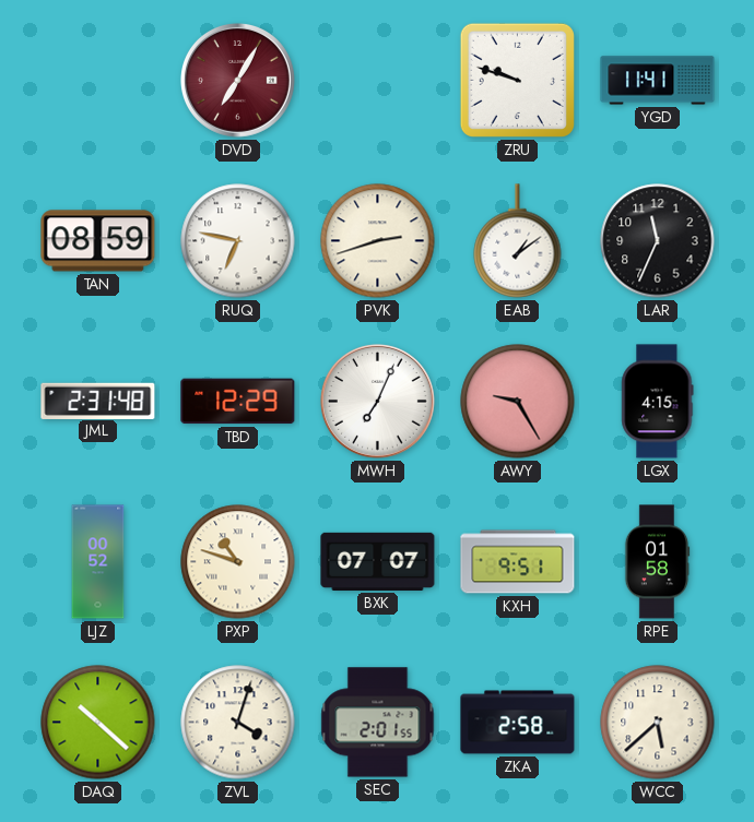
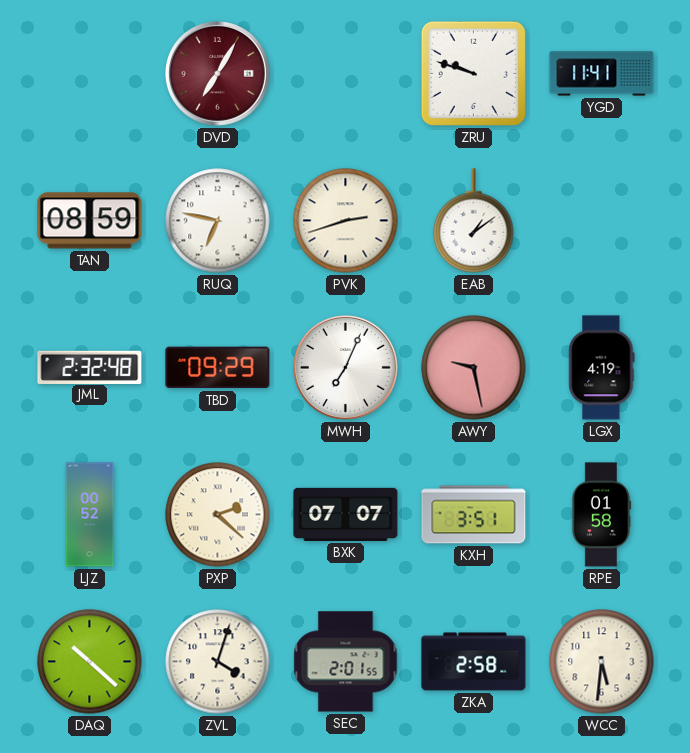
LAR: 11:34 -> none (658, 241)
JML: 2:31 -> 2:32 (90, 367)
TBD: 12:29 -> 09:29 (218, 368)
AWY: 9:25 -> 9:28 (474, 368)
LGX: 4:15 -> 4:19 (602, 368)
PXP: 10:48 -> 2:22 (218, 515)
KXH: 9:51 -> 3:51 (474, 515)
WCC: 5:38 -> 5:31 (602, 662)
